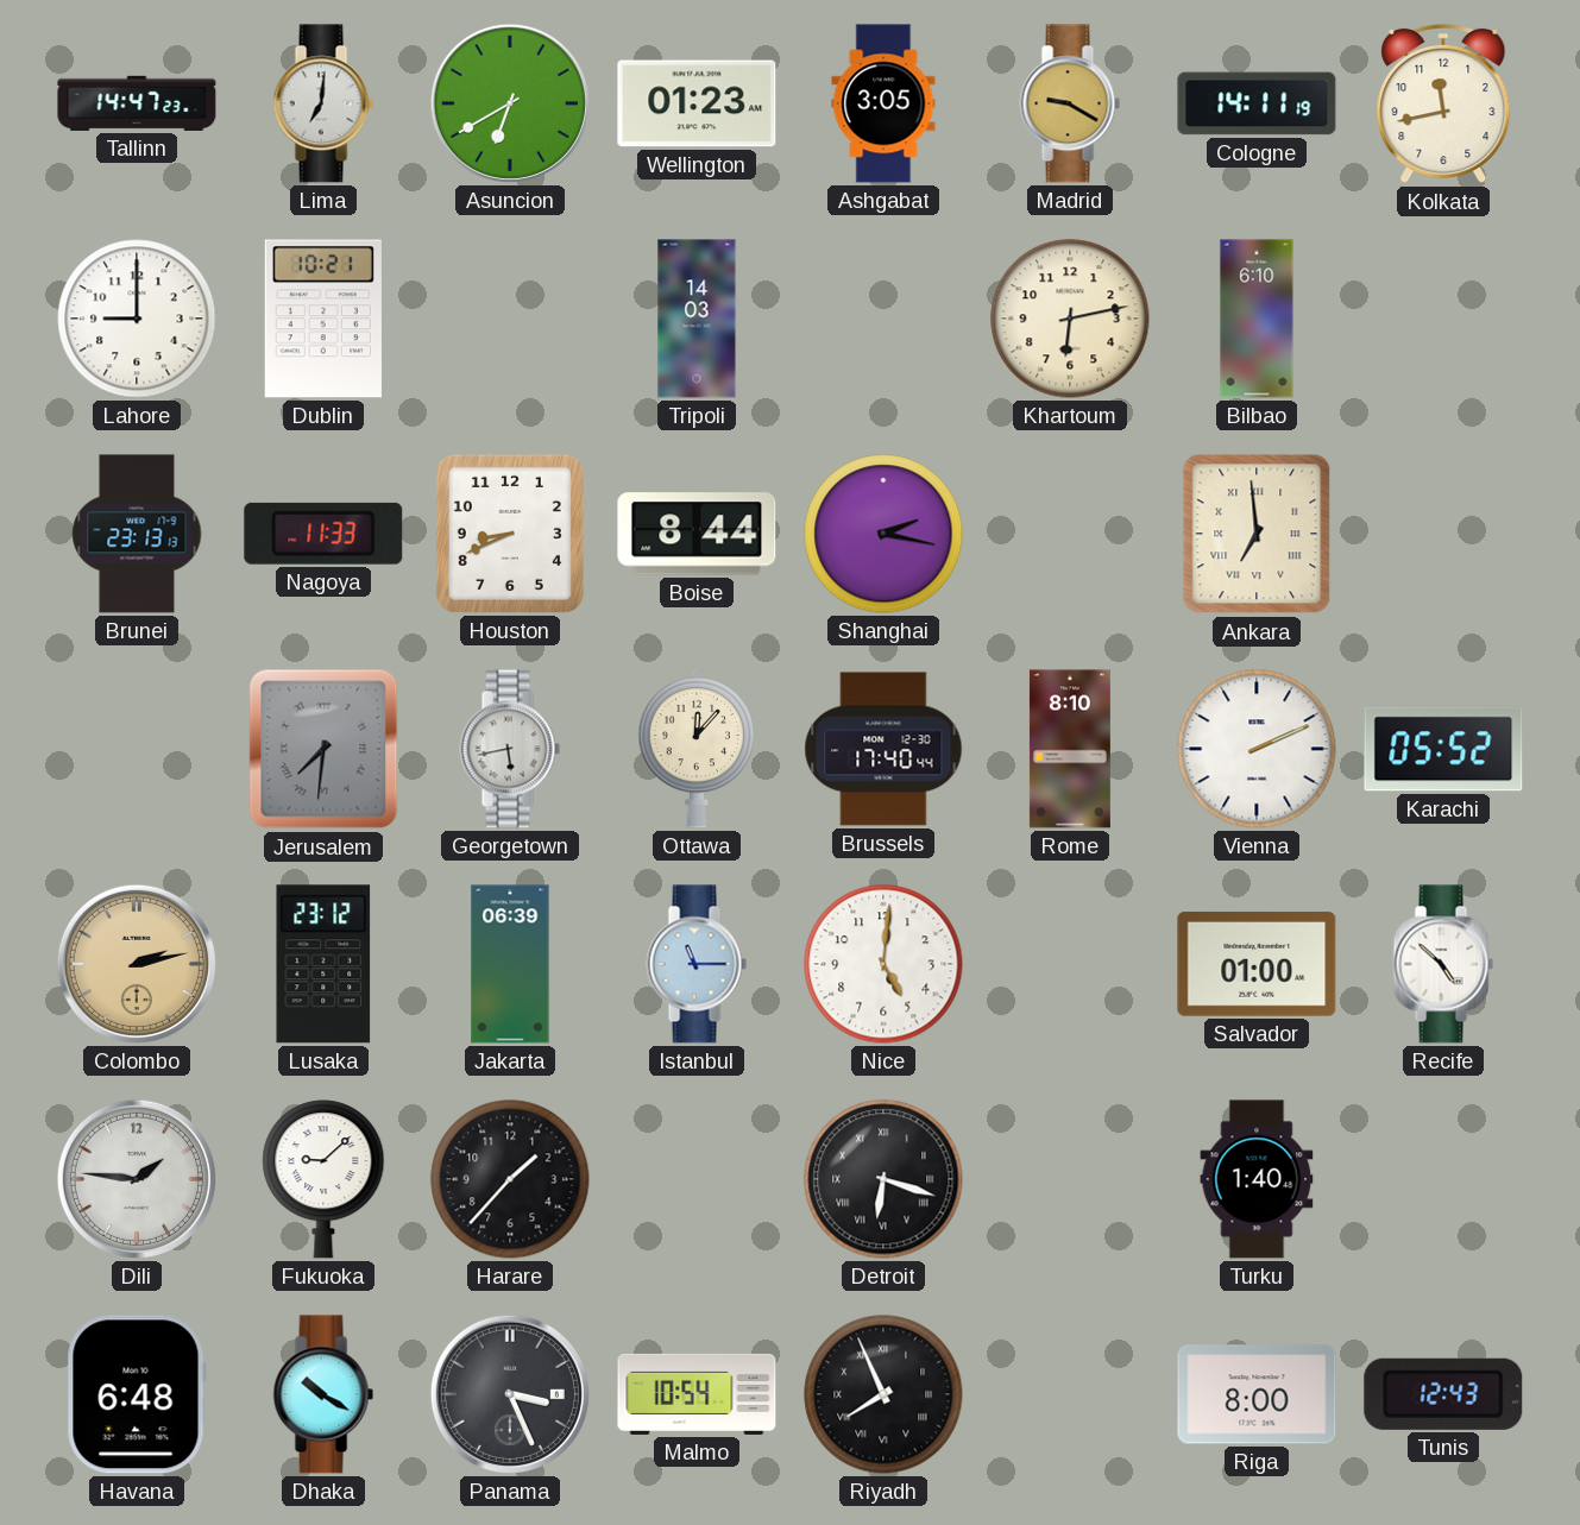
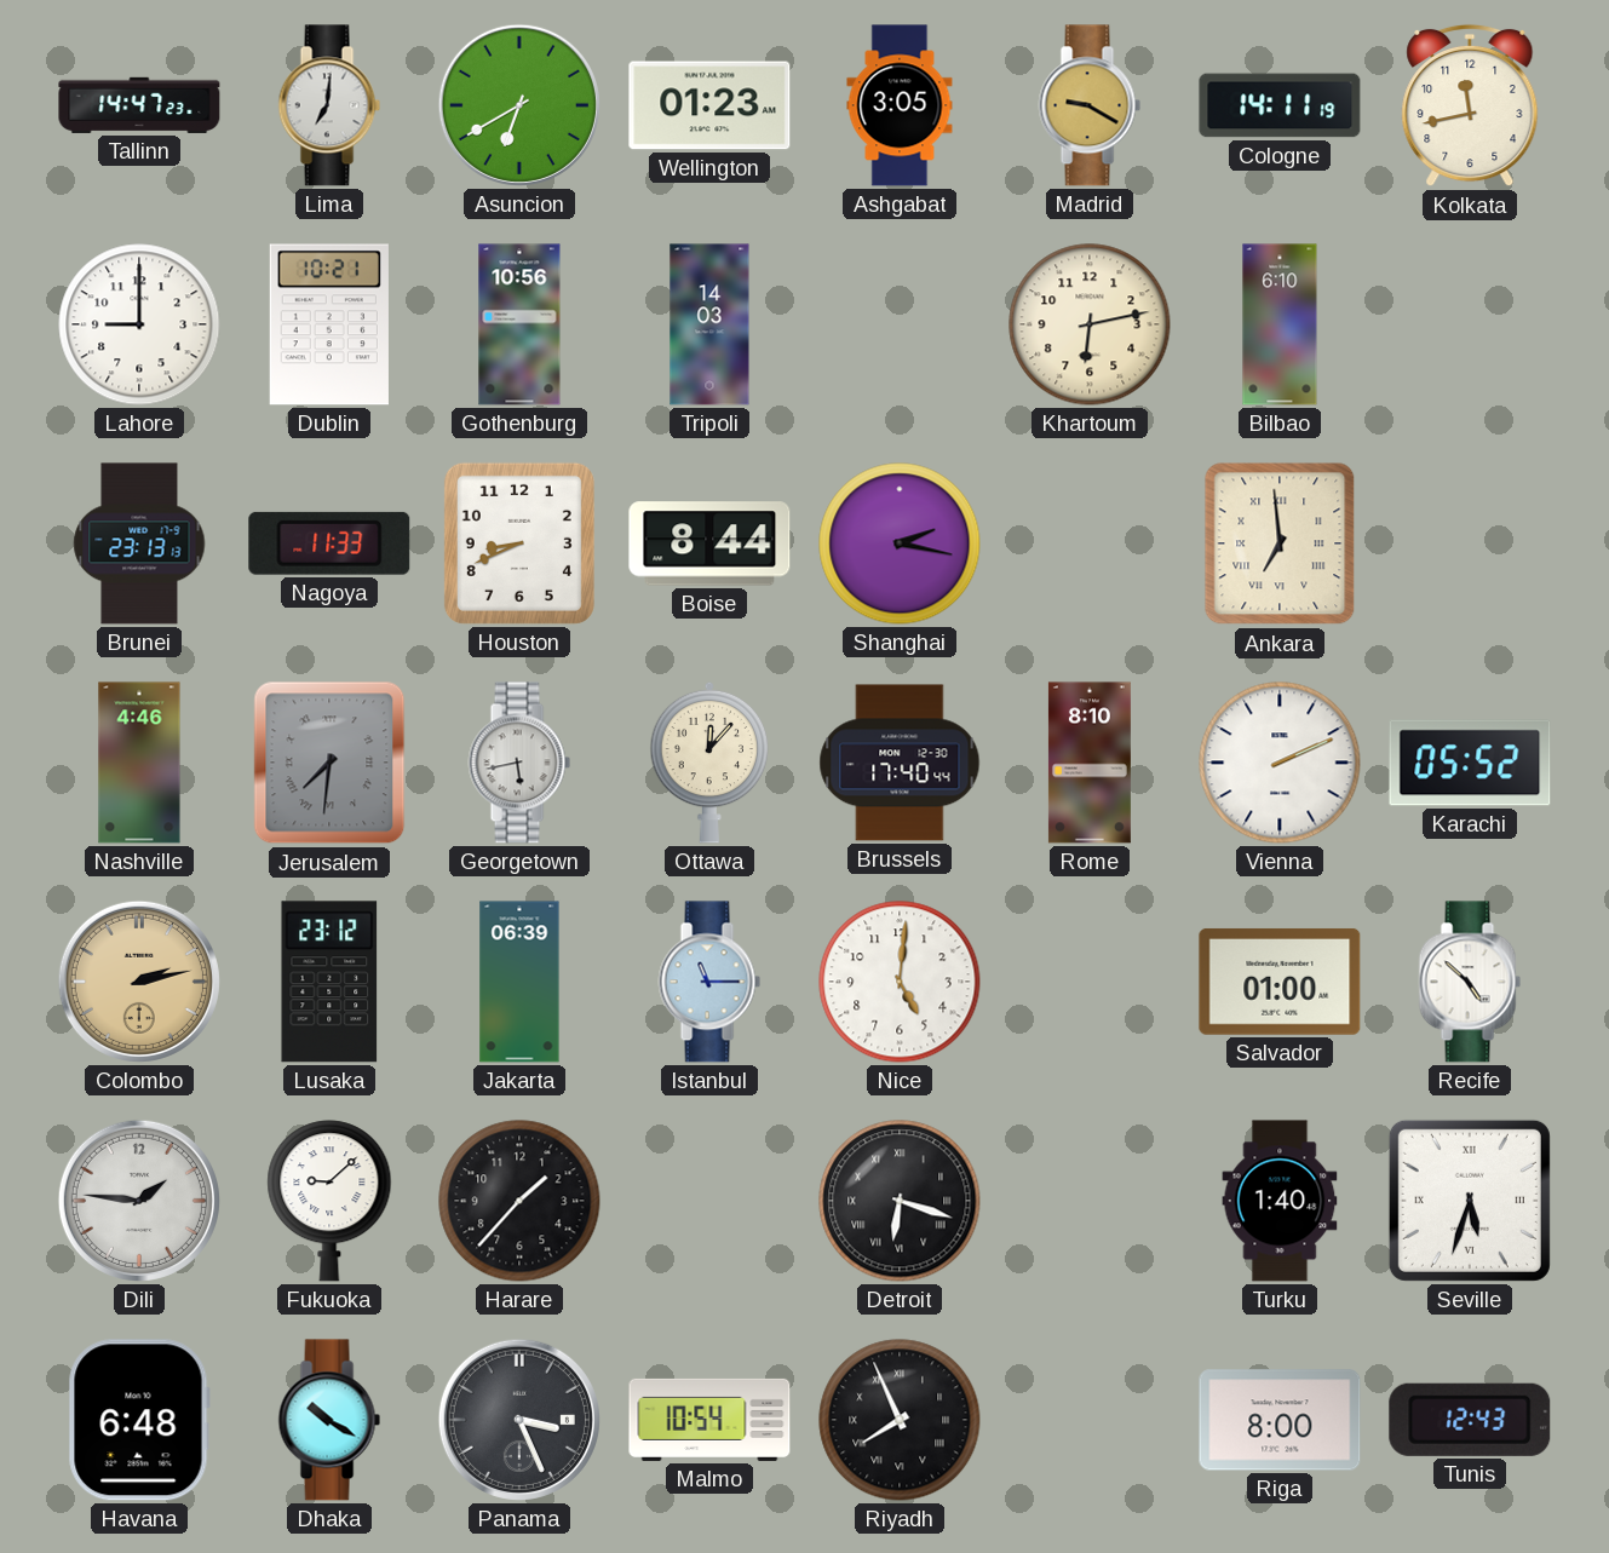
Gothenburg: none -> 10:56 (519, 324)
Nashville: none -> 4:46 (139, 763)
Seville: none -> 5:33 (1470, 1201)
